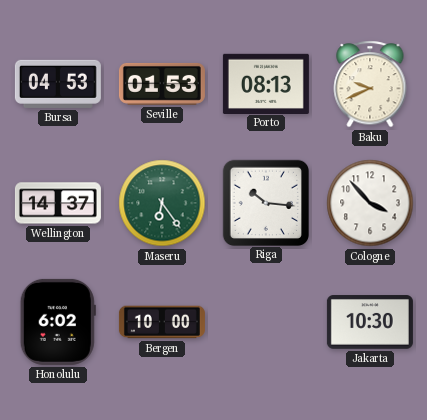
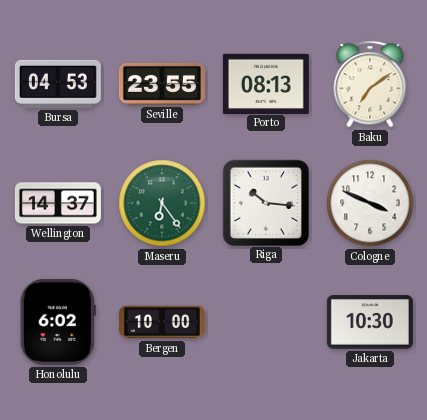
Seville: 01:53 -> 23:55 (162, 84)
Baku: 9:41 -> 7:09 (370, 84)
Cologne: 3:53 -> 3:49 (370, 203)
